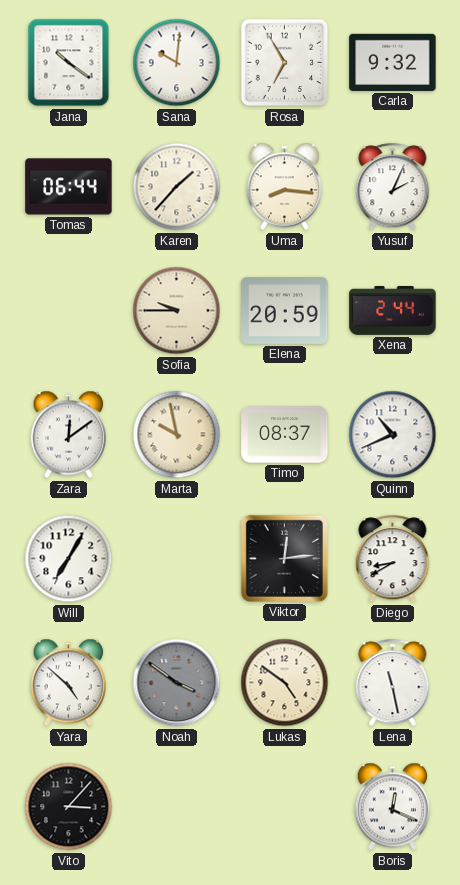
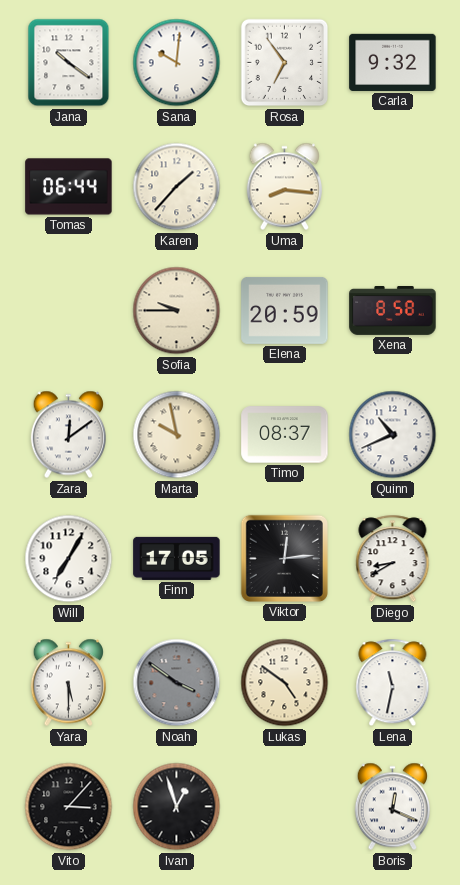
Rosa: 6:55 -> 6:54 (285, 63)
Yusuf: 2:04 -> none (393, 187)
Xena: 2:44 -> 8:58 (393, 311)
Finn: none -> 17:05 (177, 558)
Yara: 4:52 -> 5:30 (68, 683)
Lena: 11:28 -> 11:32 (393, 683)
Ivan: none -> 12:57 (177, 807)
